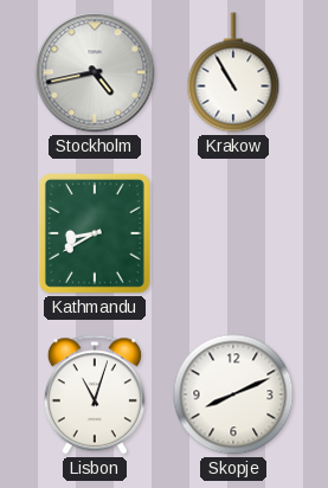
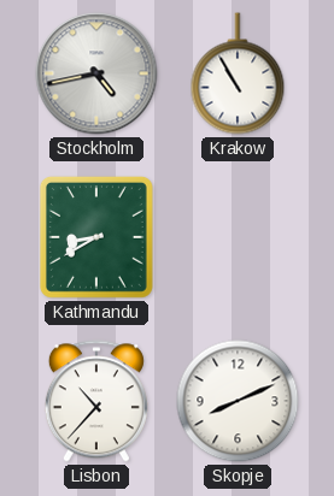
Lisbon: 11:03 -> 10:37 (96, 401)
